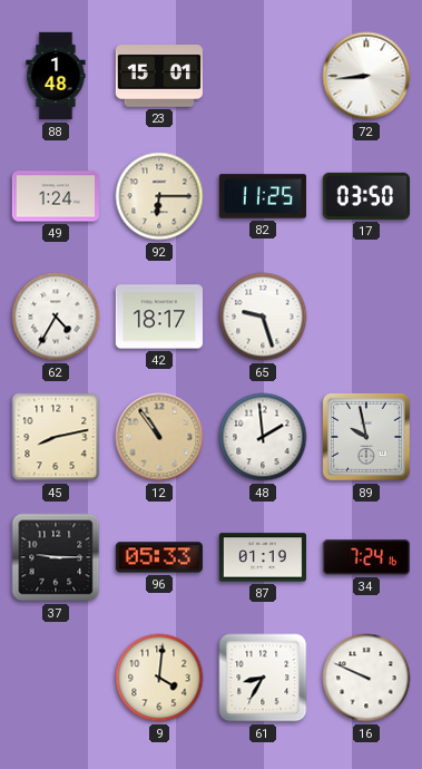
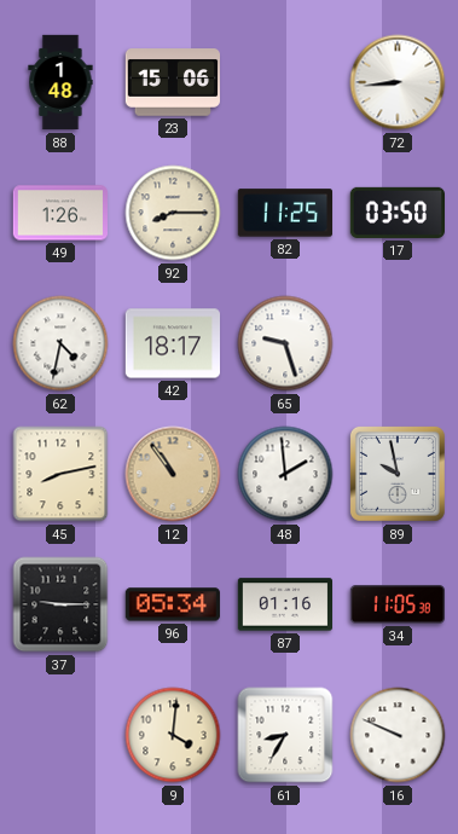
23: 15:01 -> 15:06 (172, 82)
49: 1:24 -> 1:26 (59, 213)
92: 6:15 -> 8:15 (173, 213)
62: 4:35 -> 4:32 (60, 343)
96: 05:33 -> 05:34 (172, 604)
87: 01:19 -> 01:16 (284, 604)
34: 7:24 -> 11:05 (396, 604)
